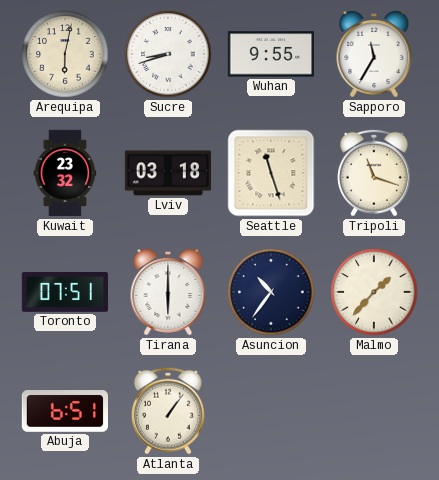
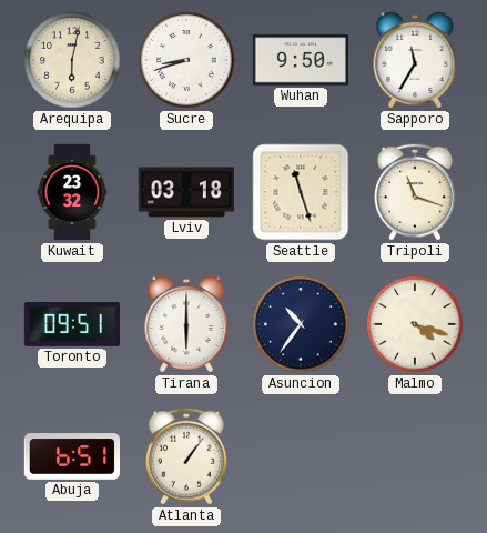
Wuhan: 9:55 -> 9:50 (300, 60)
Toronto: 07:51 -> 09:51 (71, 325)
Malmo: 1:37 -> 4:18 (415, 324)
